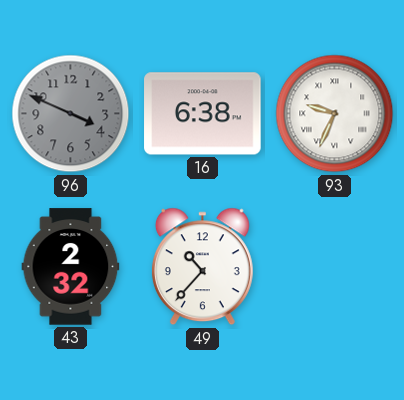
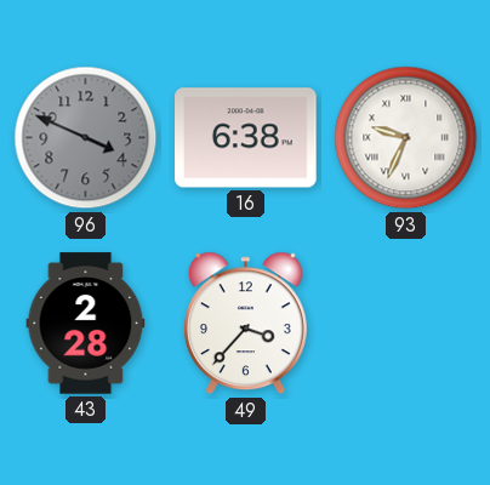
43: 2:32 -> 2:28 (86, 324)
49: 10:37 -> 3:37 (245, 324)
